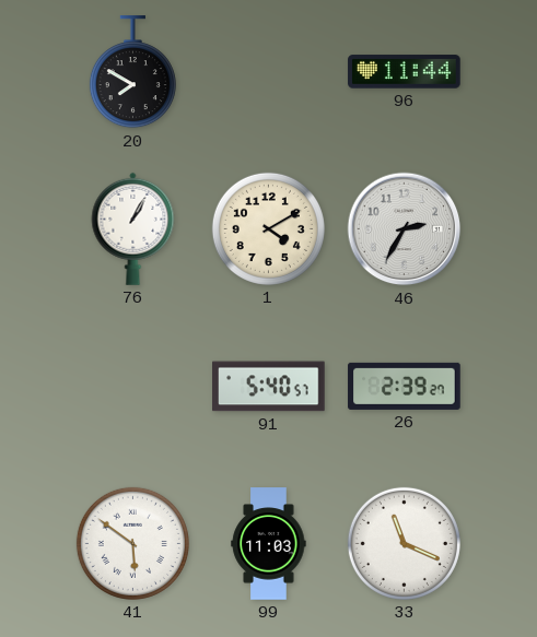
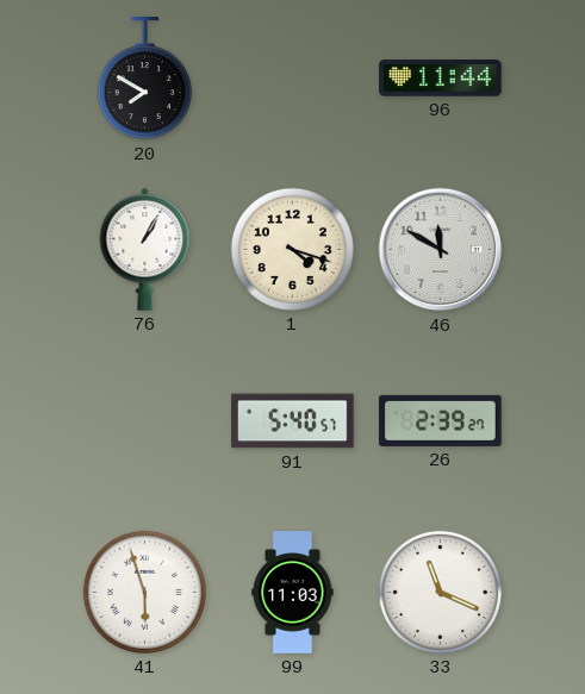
1: 4:10 -> 4:18 (292, 249)
46: 2:35 -> 11:50 (441, 250)
41: 5:51 -> 5:57 (144, 592)
